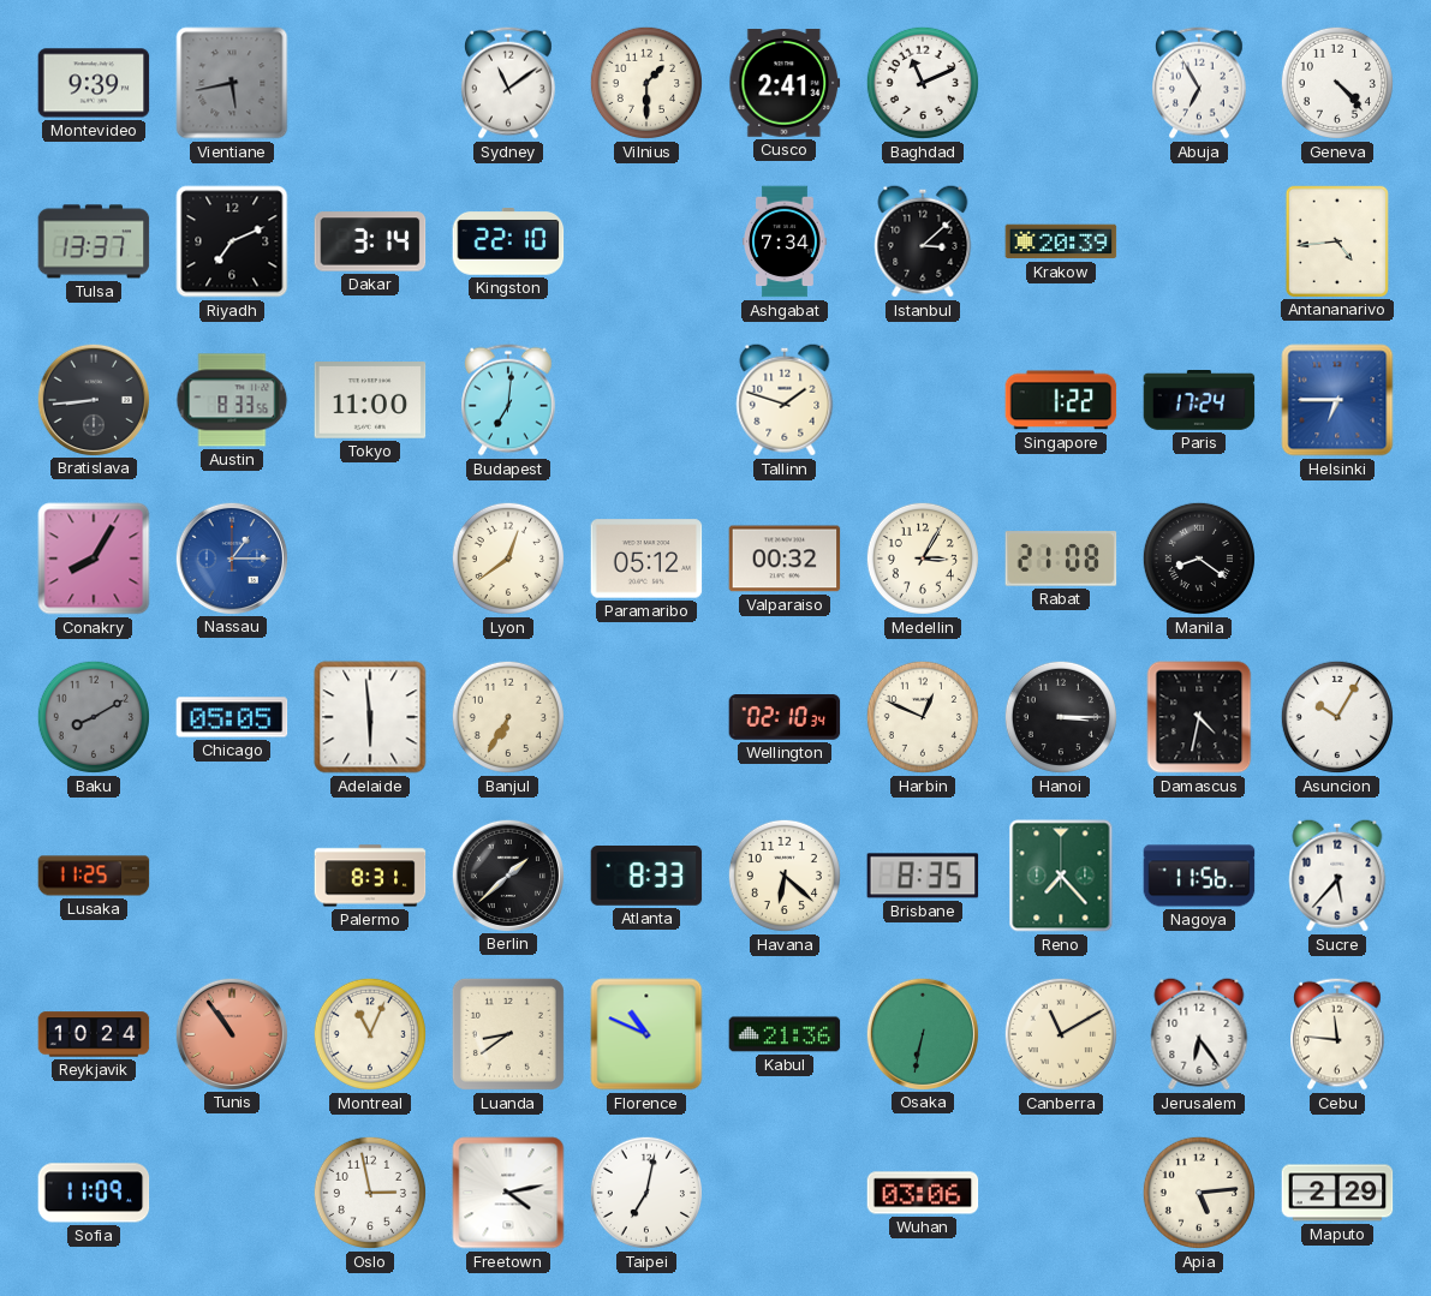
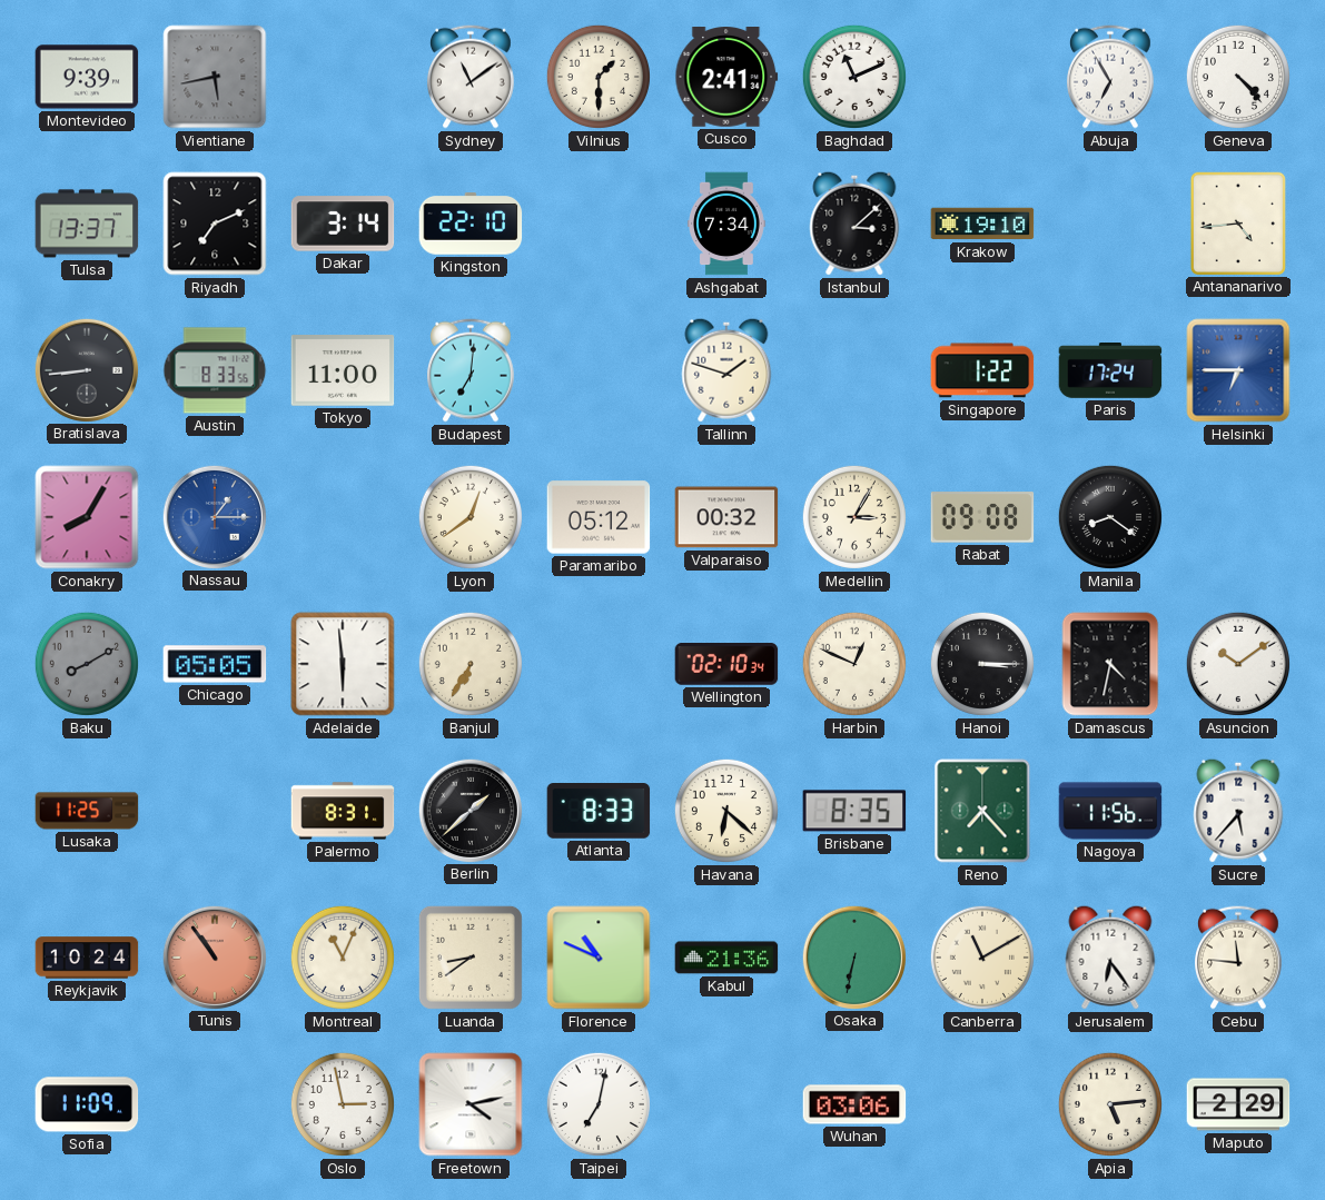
Krakow: 20:39 -> 19:10 (982, 224)
Rabat: 21:08 -> 09:08 (982, 517)
Asuncion: 10:05 -> 10:09 (1238, 664)
